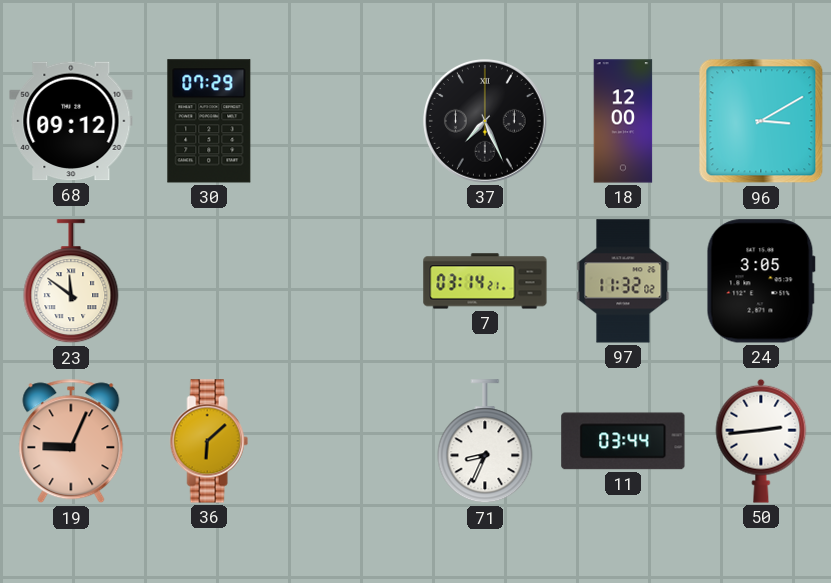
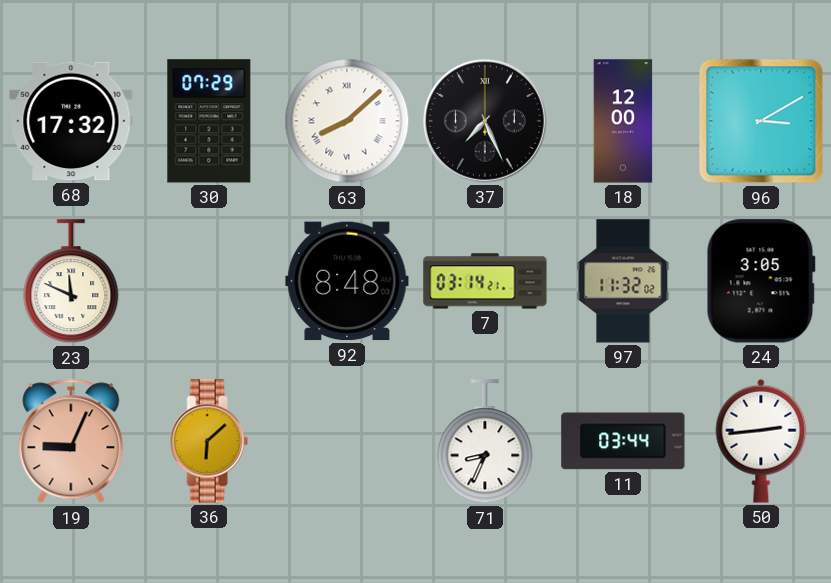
68: 09:12 -> 17:32 (71, 121)
63: none -> 8:08 (347, 121)
23: 11:51 -> 11:49 (71, 282)
92: none -> 8:48 (347, 281)
